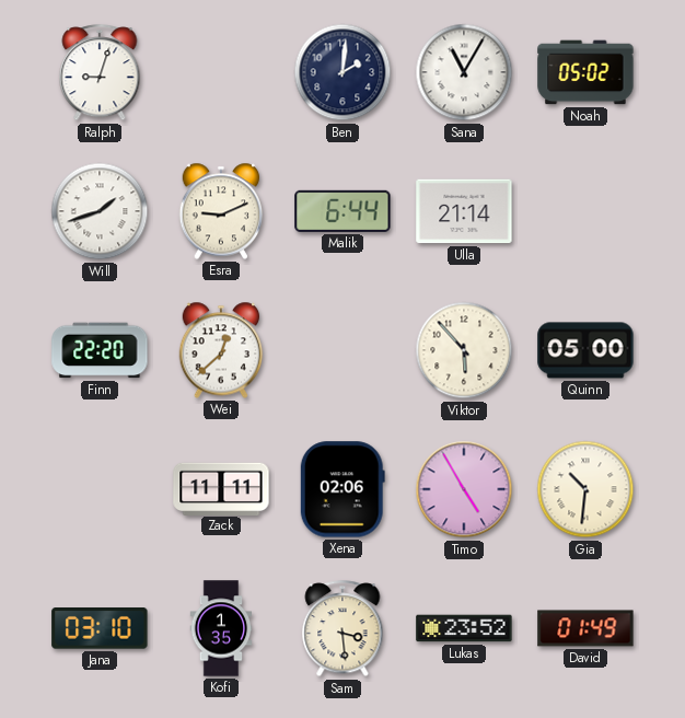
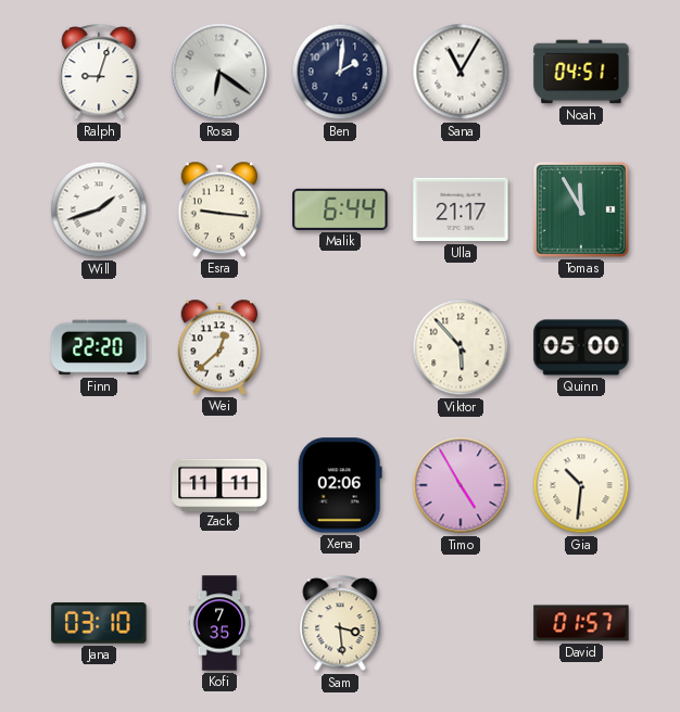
Rosa: none -> 6:21 (219, 72)
Noah: 05:02 -> 04:51 (581, 72)
Esra: 9:11 -> 9:16 (219, 209)
Ulla: 21:14 -> 21:17 (461, 209)
Tomas: none -> 11:55 (582, 211)
Kofi: 1:35 -> 7:35 (219, 623)
Lukas: 23:52 -> none (464, 628)
David: 01:49 -> 01:57 (581, 623)
